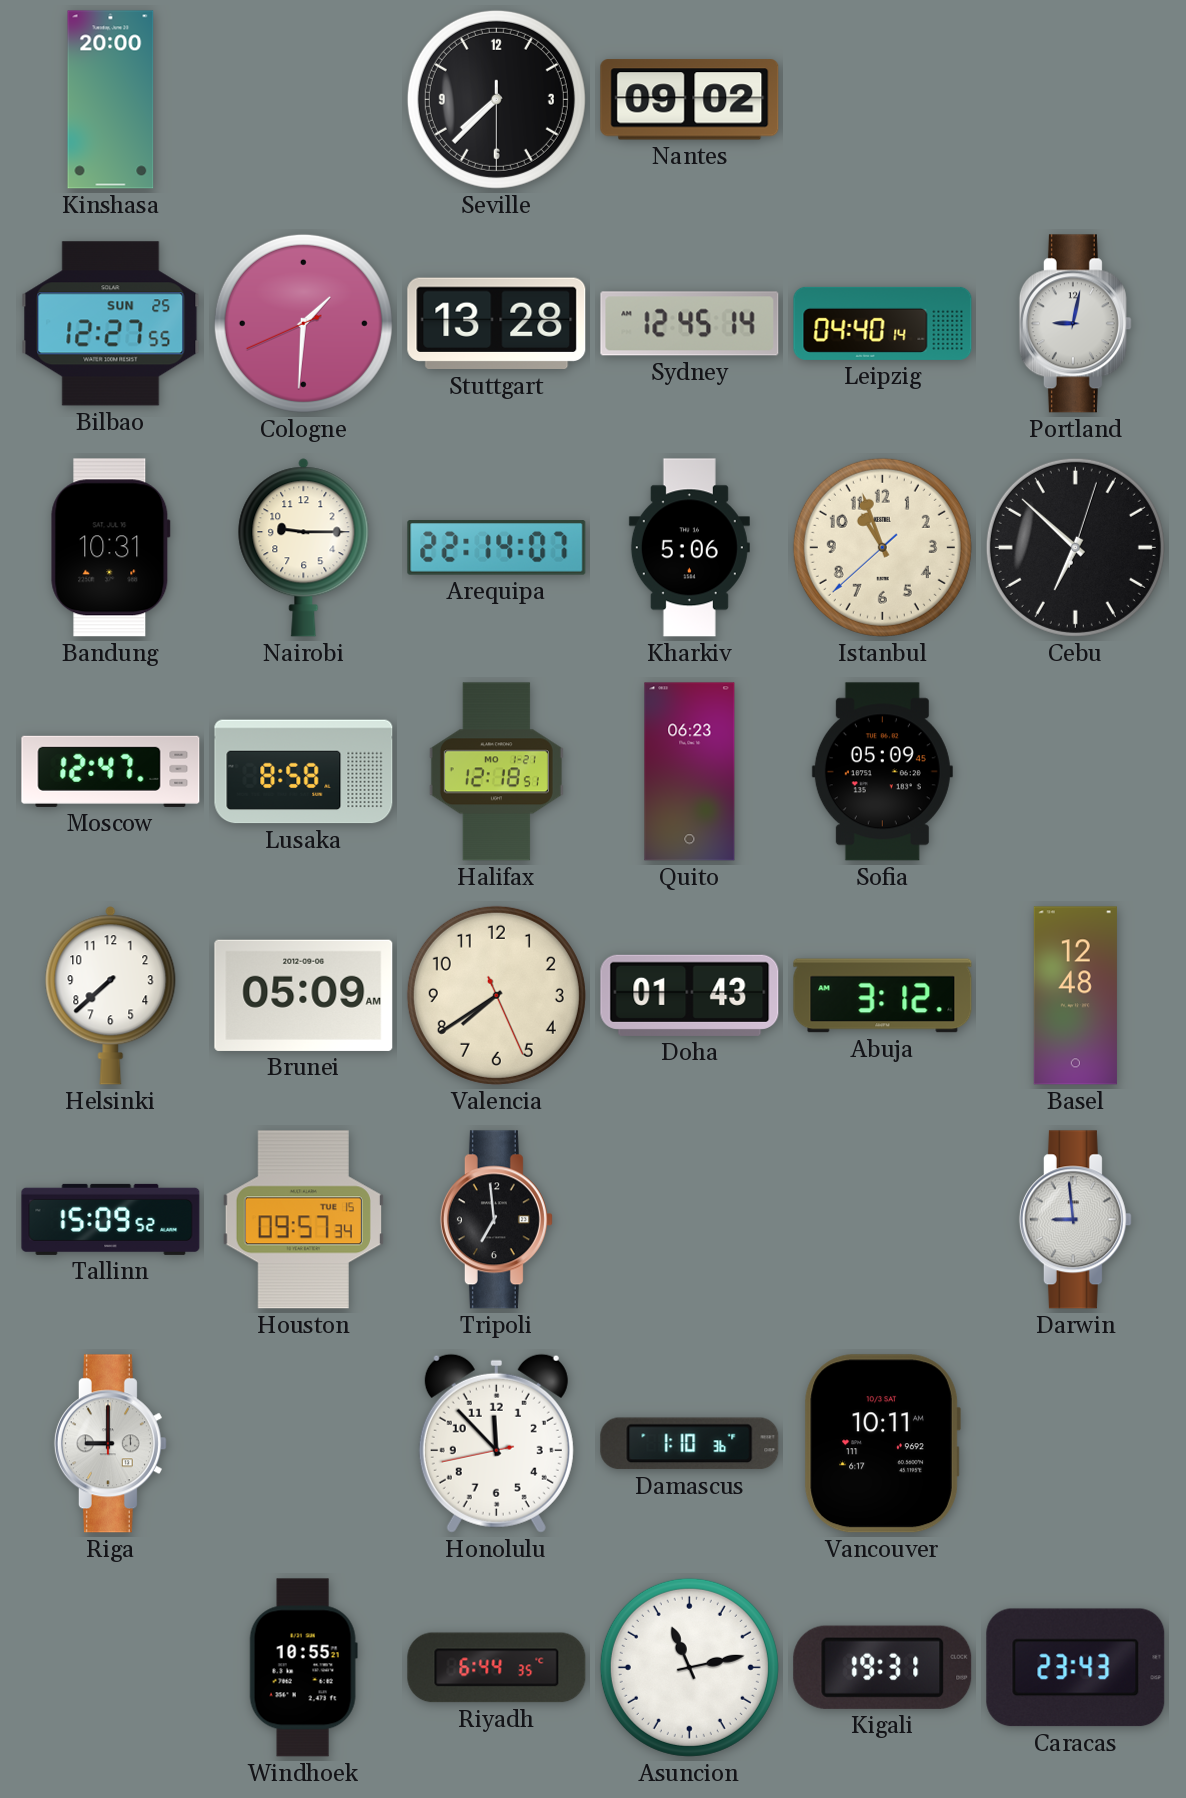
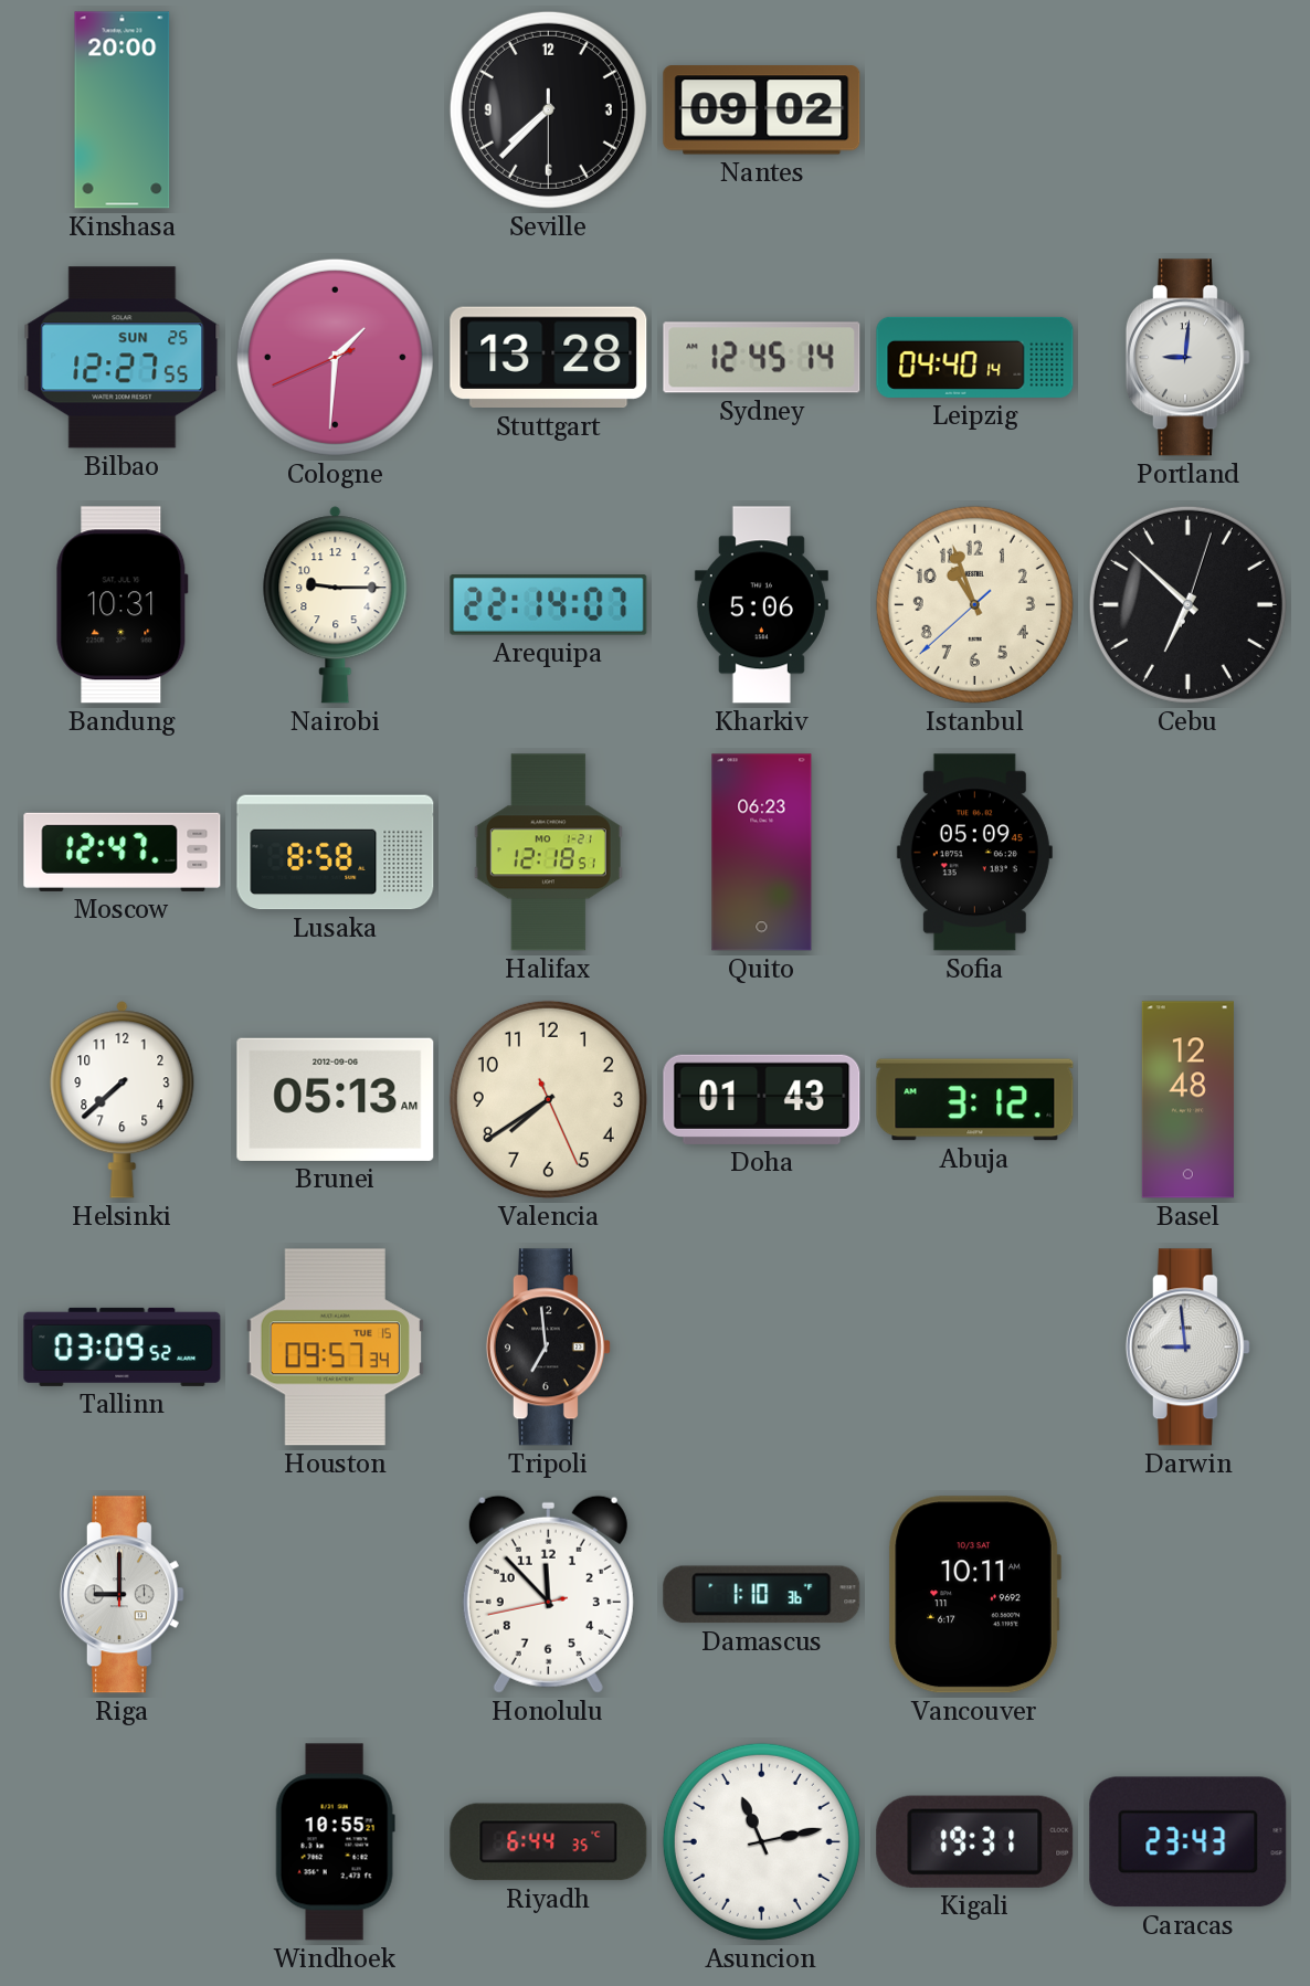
Portland: 9:02 -> 9:01 (1187, 358)
Brunei: 05:09 -> 05:13 (336, 1099)
Tallinn: 15:09 -> 03:09 (123, 1346)
